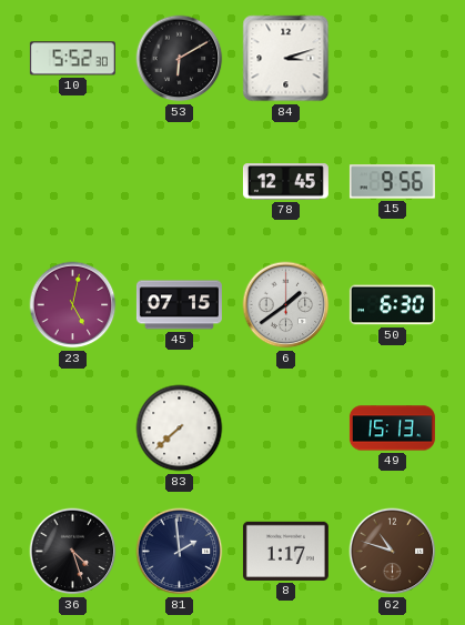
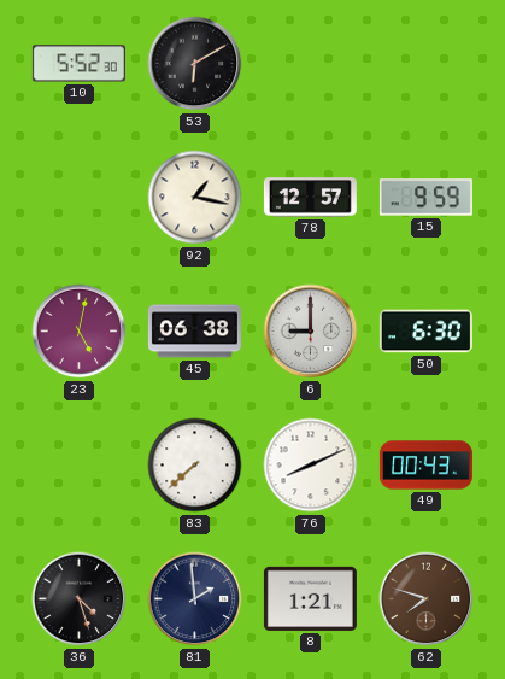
84: 3:12 -> none (286, 59)
92: none -> 1:17 (195, 198)
78: 12:45 -> 12:57 (310, 198)
15: 9:56 -> 9:59 (425, 198)
45: 07:15 -> 06:38 (194, 332)
6: 1:39 -> 9:00 (311, 332)
76: none -> 8:11 (311, 466)
49: 15:13 -> 00:43 (425, 466)
8: 1:17 -> 1:21 (310, 598)
62: 10:48 -> 7:48 (427, 599)
